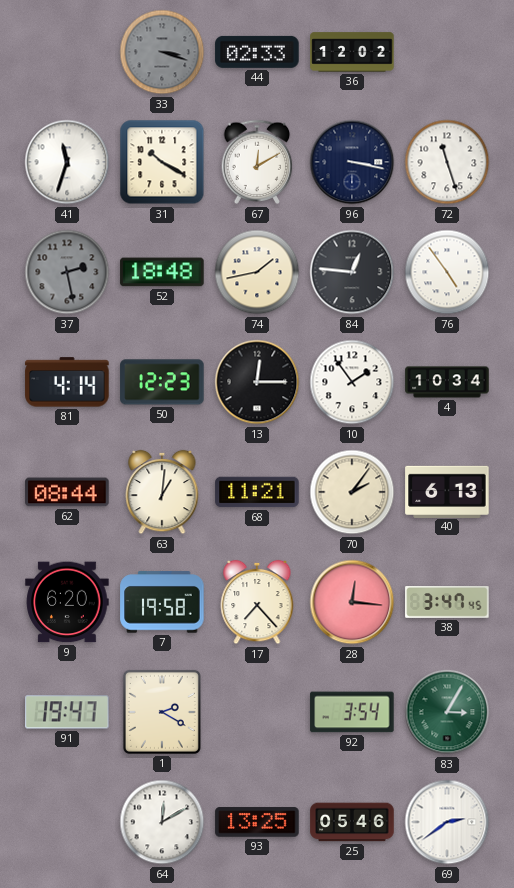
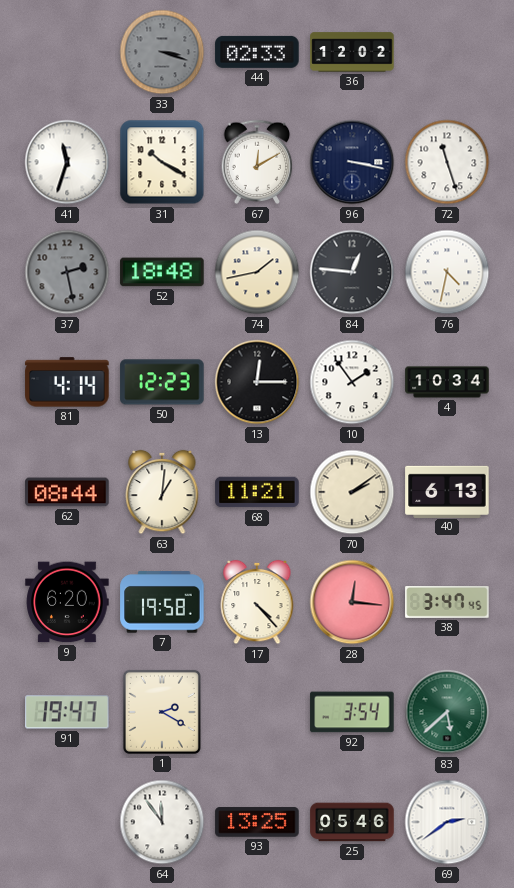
76: 4:54 -> 4:32 (447, 272)
70: 2:06 -> 2:09 (352, 492)
17: 7:23 -> 4:23 (257, 602)
83: 3:05 -> 5:38 (447, 712)
64: 12:10 -> 11:54 (162, 822)
